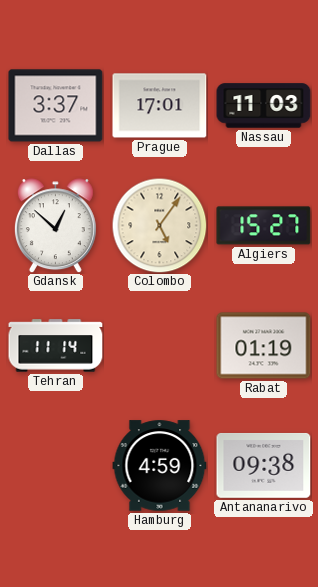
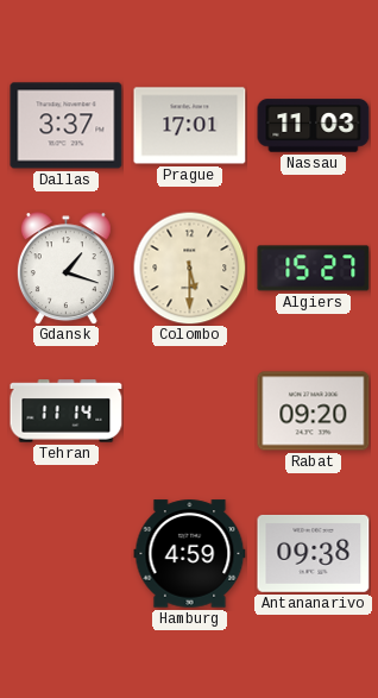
Gdansk: 12:52 -> 1:18 (65, 269)
Colombo: 5:06 -> 5:30 (189, 268)
Rabat: 01:19 -> 09:20 (314, 411)
